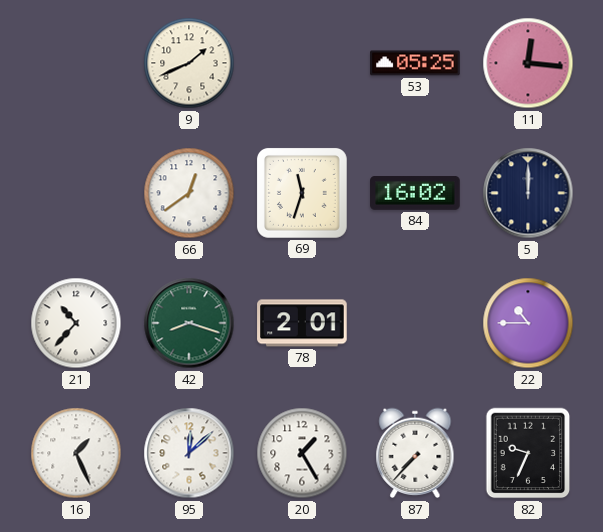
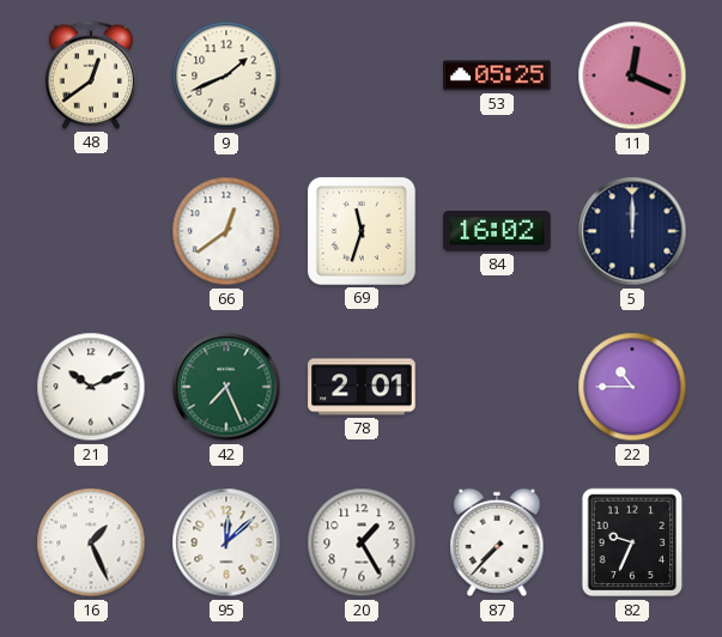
48: none -> 12:39 (91, 75)
11: 12:16 -> 12:19 (632, 75)
21: 10:37 -> 10:11 (91, 387)
42: 8:18 -> 7:26 (226, 387)
